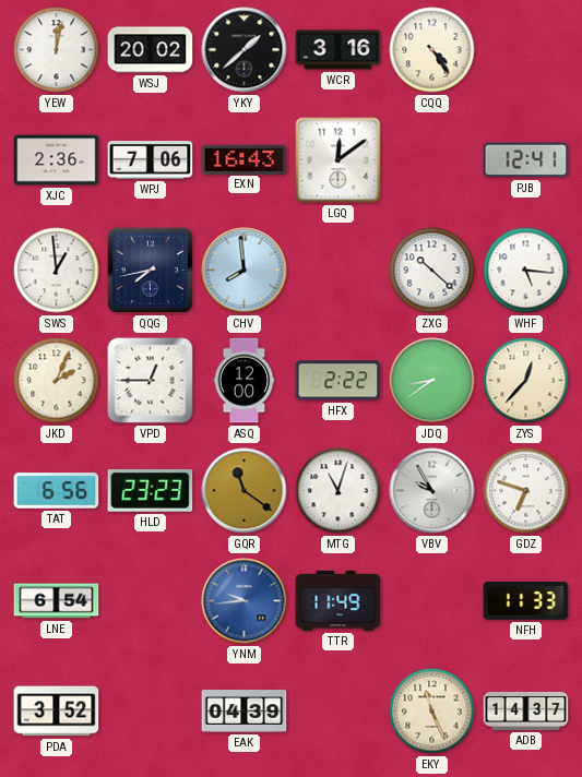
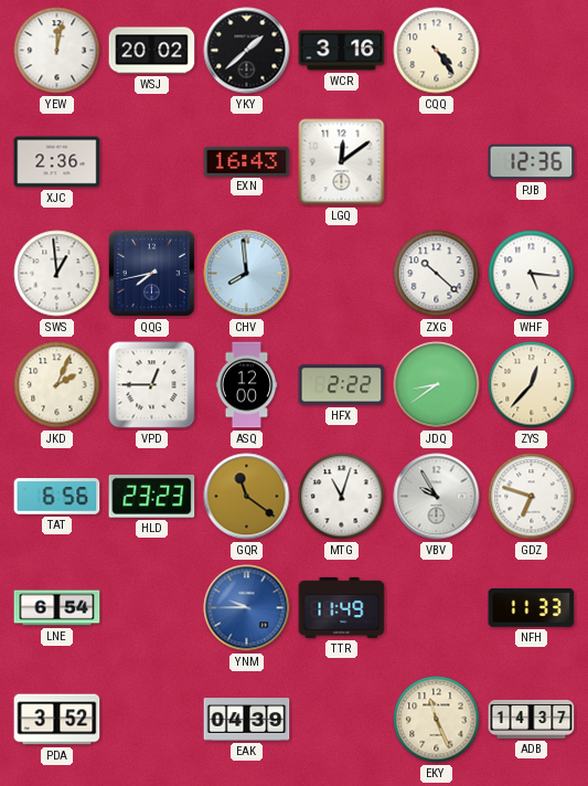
WPJ: 7:06 -> none (151, 160)
PJB: 12:41 -> 12:36 (532, 162)
YNM: 9:44 -> 9:45 (247, 608)
